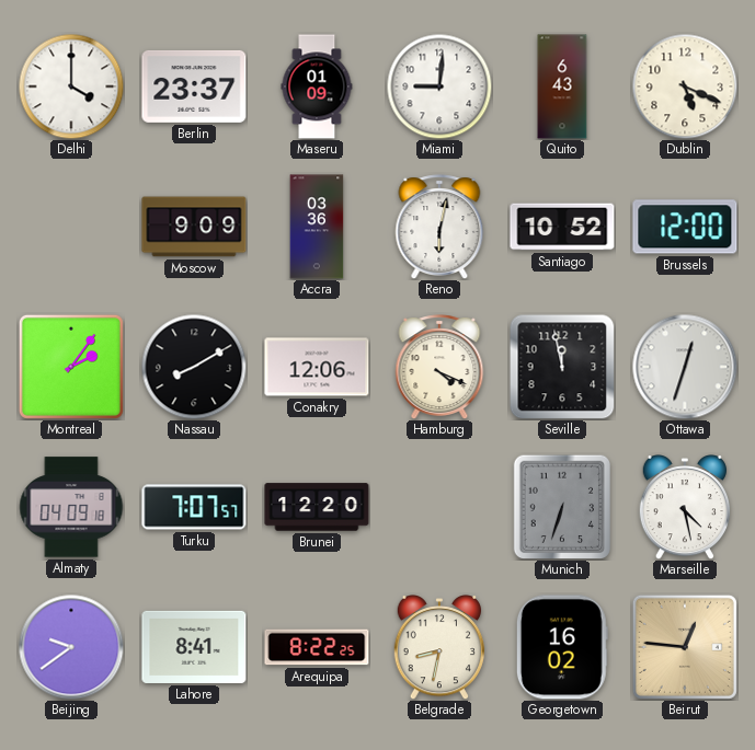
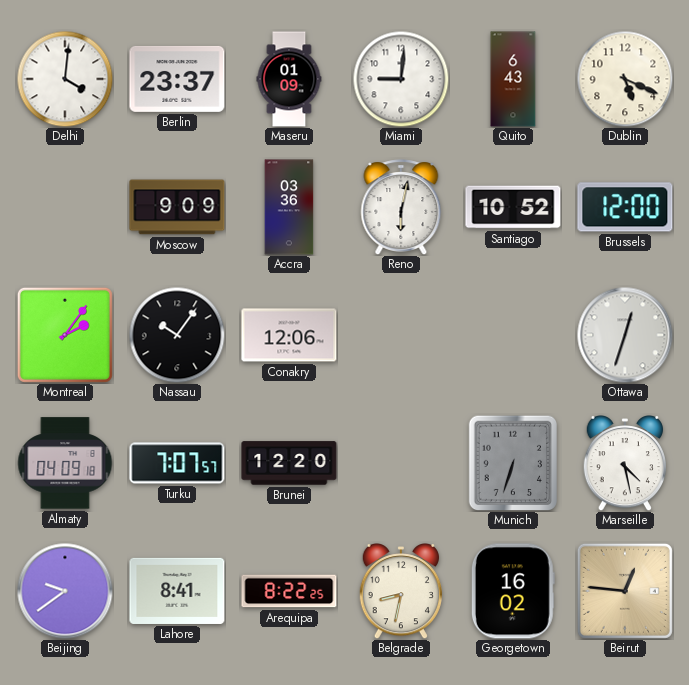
Delhi: 4:00 -> 4:01 (65, 79)
Nassau: 8:10 -> 10:06 (177, 335)
Hamburg: 4:19 -> none (439, 367)
Seville: 11:58 -> none (562, 367)
